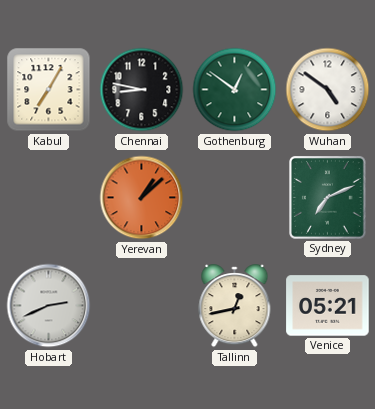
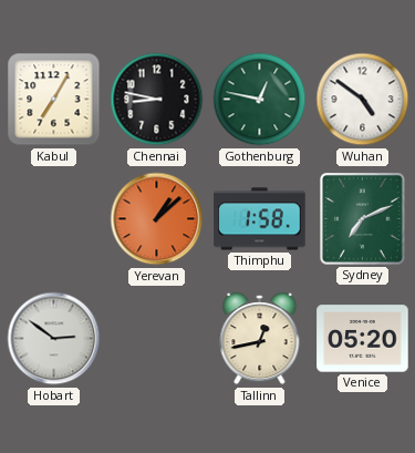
Gothenburg: 12:51 -> 12:47 (260, 100)
Thimphu: none -> 1:58 (260, 219)
Hobart: 2:41 -> 2:51 (54, 339)
Venice: 05:21 -> 05:20 (363, 339)
